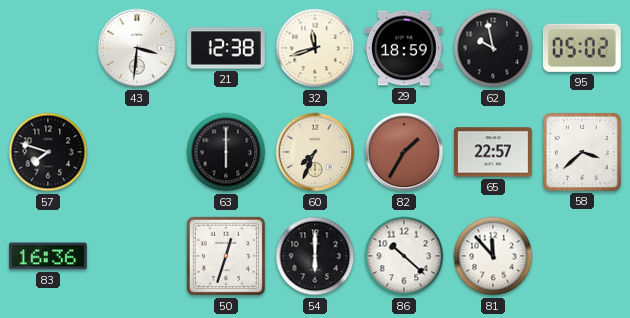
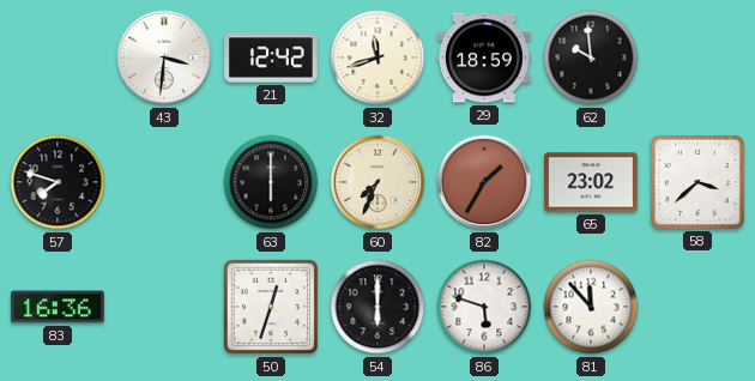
21: 12:38 -> 12:42 (272, 58)
62: 9:58 -> 9:59 (591, 58)
95: 05:02 -> none (582, 48)
65: 22:57 -> 23:02 (591, 182)
86: 10:22 -> 5:48 (484, 307)
